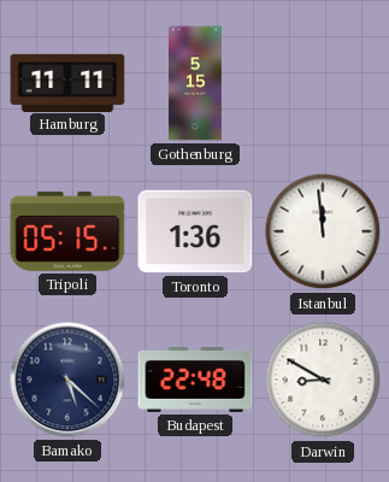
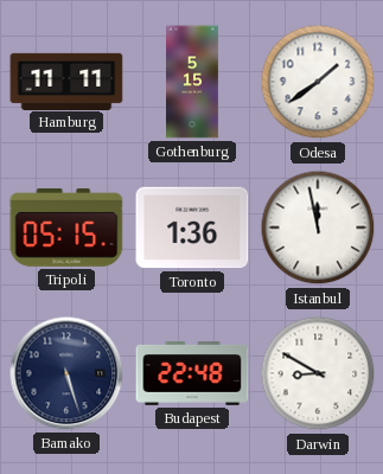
Odesa: none -> 1:39 (318, 82)
Istanbul: 11:59 -> 11:58 (318, 228)
Bamako: 5:22 -> 5:27 (66, 373)
